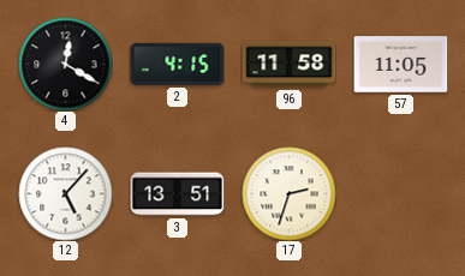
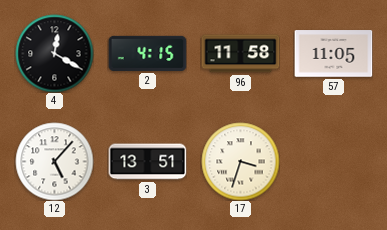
17: 2:33 -> 3:33 (240, 161)
